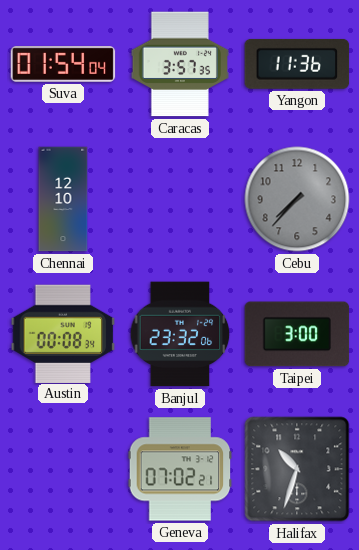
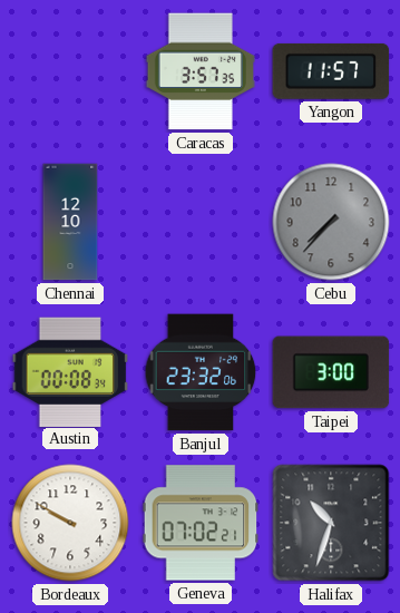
Suva: 01:54 -> none (63, 65)
Yangon: 11:36 -> 11:57 (331, 71)
Bordeaux: none -> 9:50 (70, 523)
